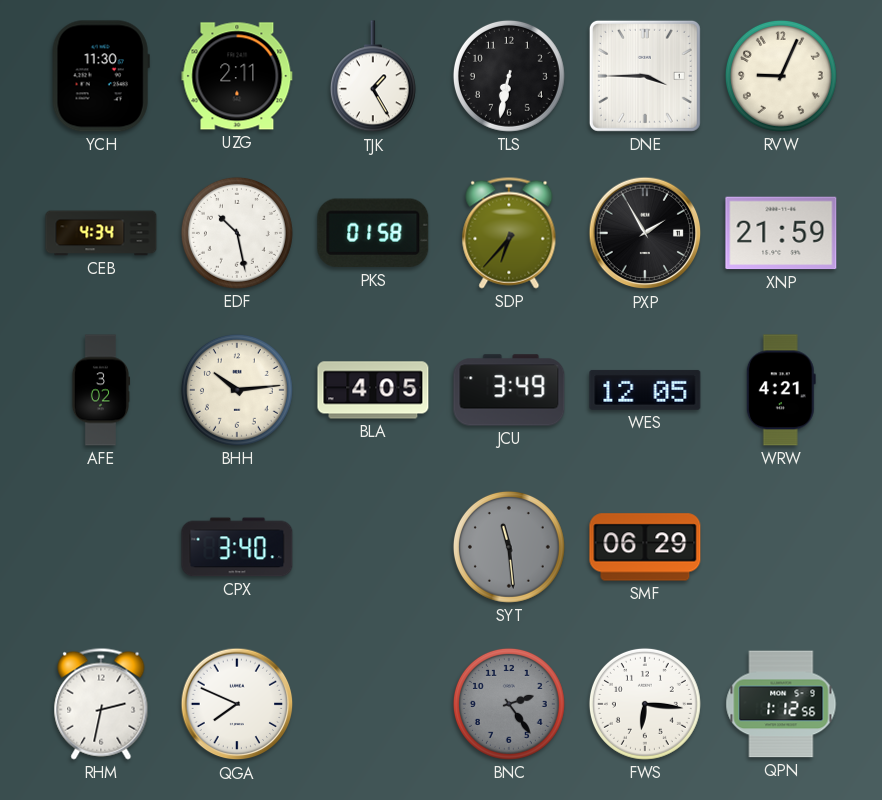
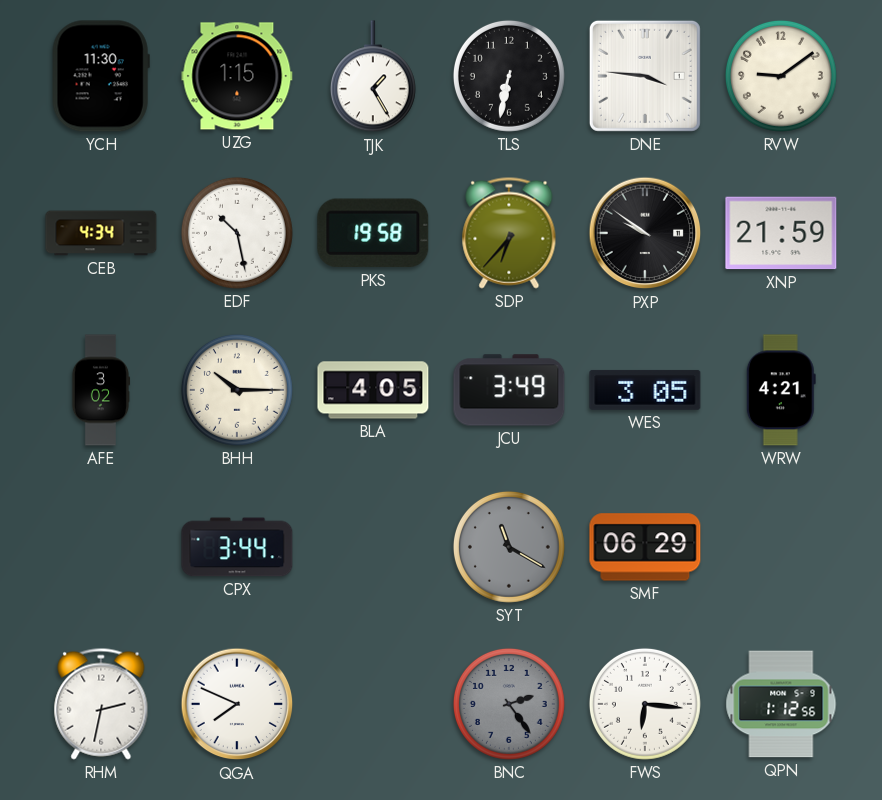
UZG: 2:11 -> 1:15 (237, 76)
DNE: 3:45 -> 3:46 (645, 76)
RVW: 9:04 -> 9:09 (781, 76)
PKS: 01:58 -> 19:58 (373, 233)
PXP: 1:55 -> 9:51 (645, 233)
BHH: 10:14 -> 10:15 (237, 390)
WES: 12:05 -> 3:05 (645, 390)
CPX: 3:40 -> 3:44 (237, 547)
SYT: 11:29 -> 11:20 (509, 547)
